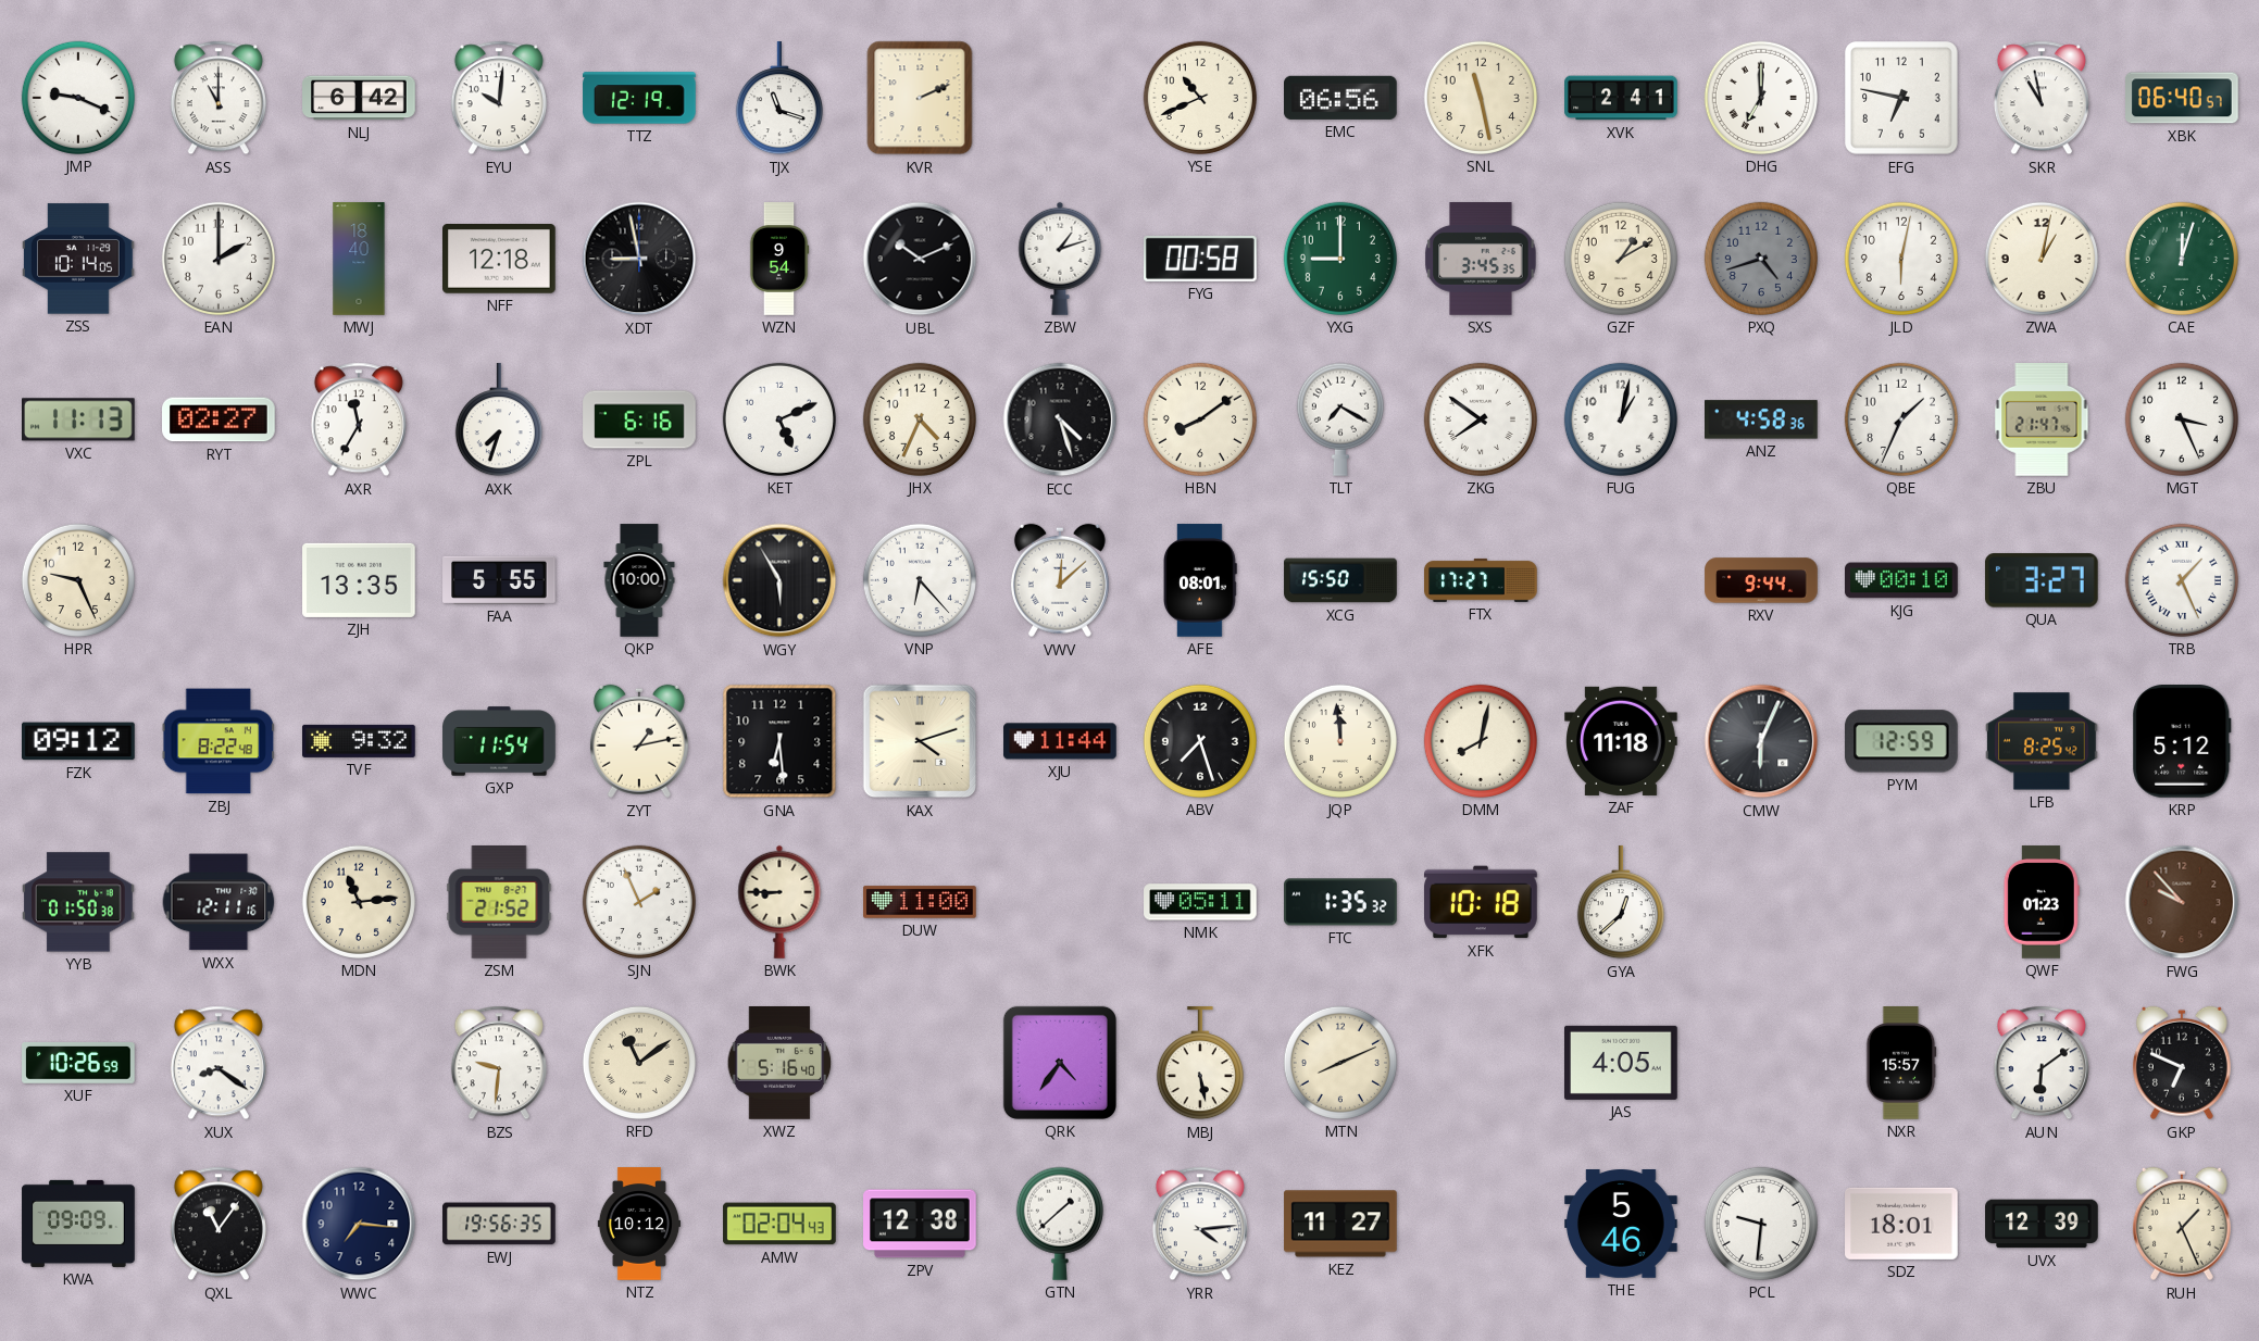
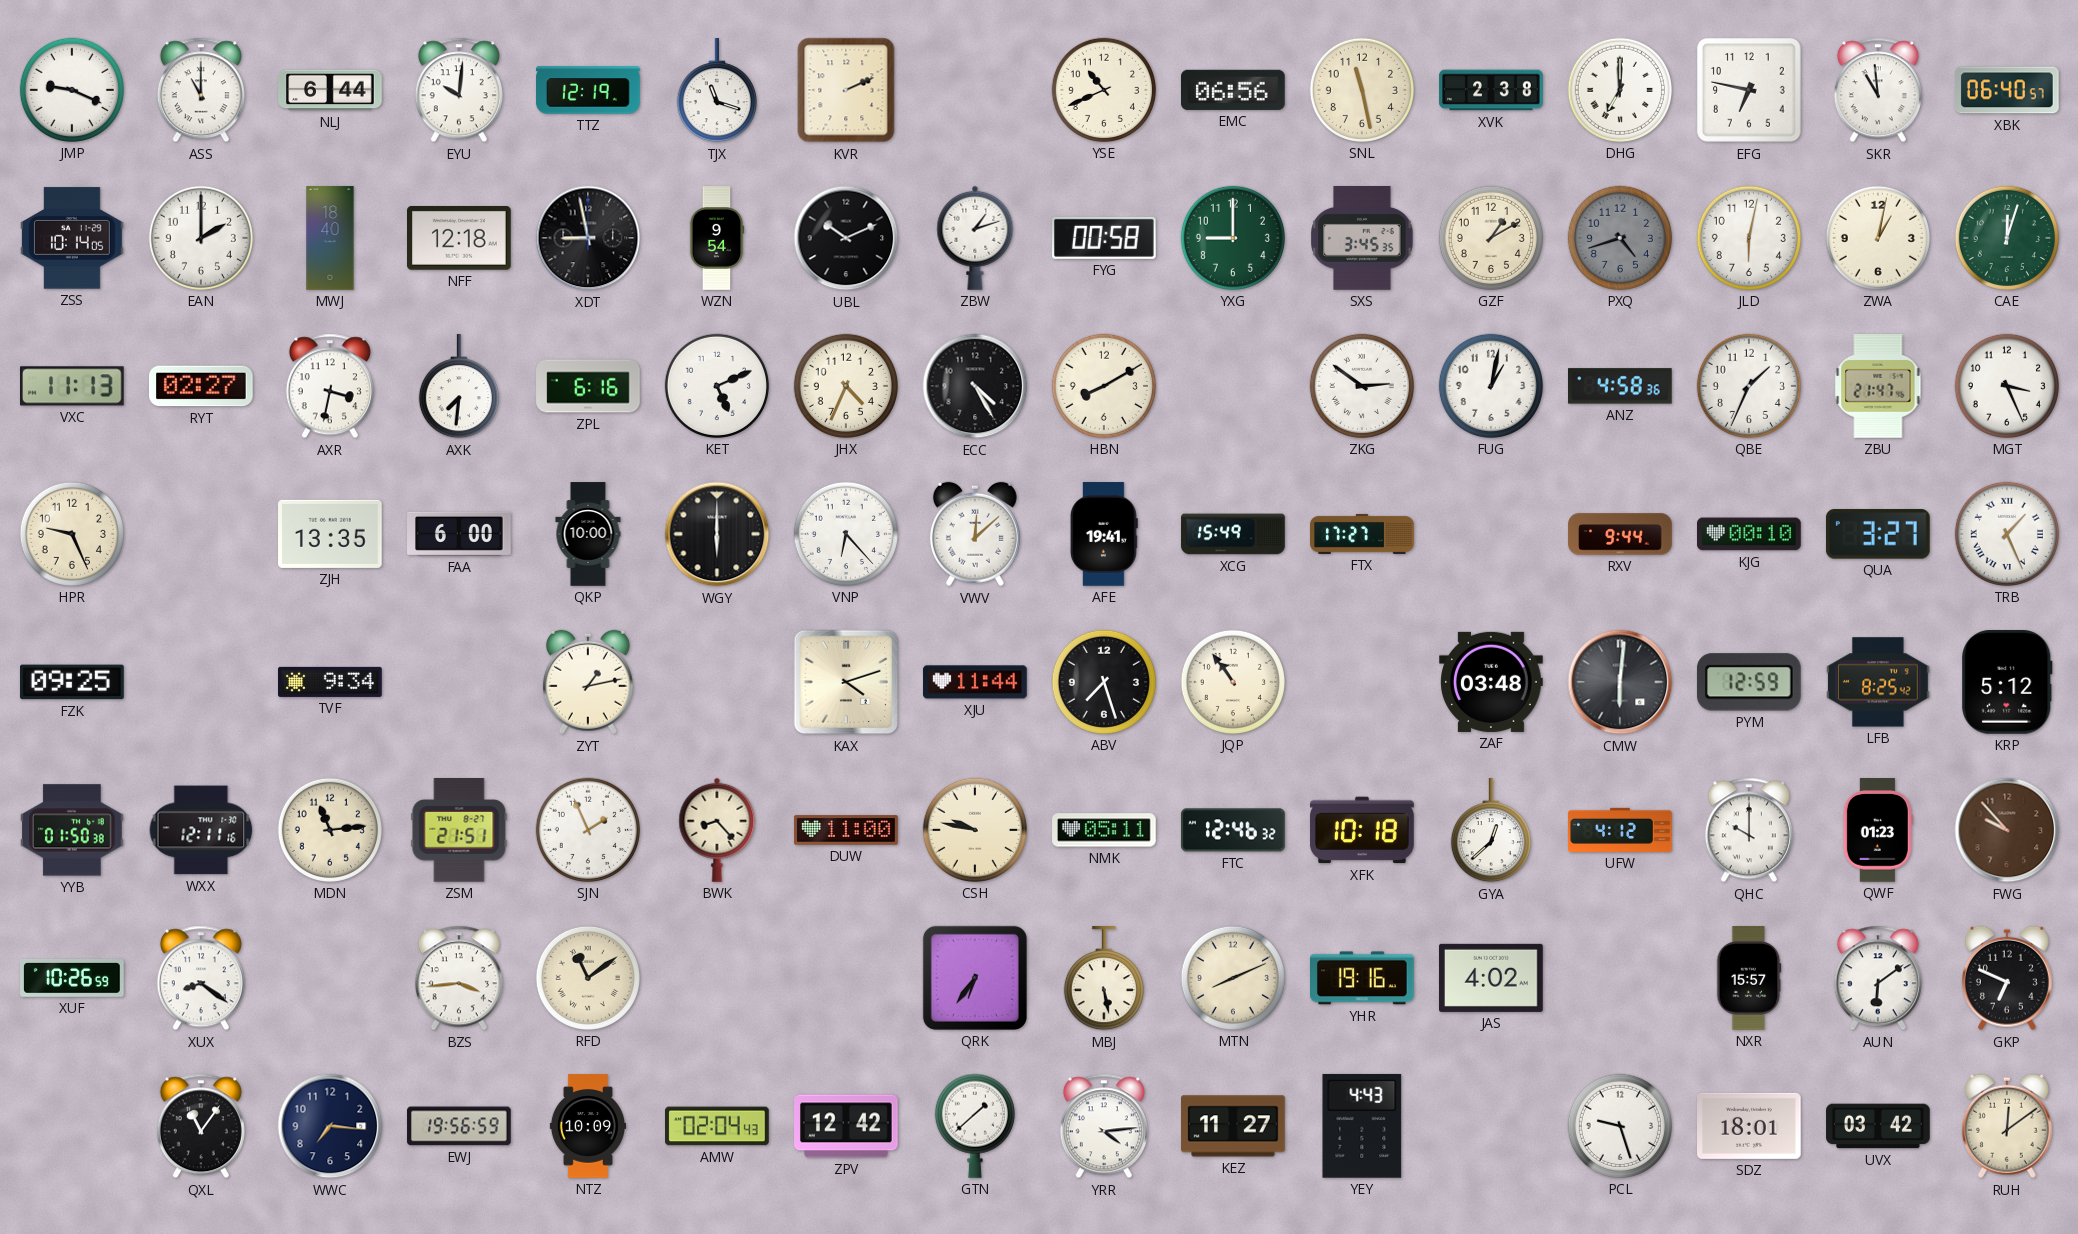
NLJ: 6:42 -> 6:44 (330, 90)
XVK: 2:41 -> 2:38 (1491, 90)
SKR: 10:58 -> 10:59 (1878, 90)
AXR: 11:35 -> 3:32 (330, 386)
AXK: 7:33 -> 7:31 (459, 387)
ECC: 4:27 -> 4:25 (975, 386)
HBN: 8:09 -> 8:10 (1104, 386)
TLT: 7:20 -> none (1340, 419)
ZKG: 7:51 -> 2:51 (1362, 386)
FAA: 5:55 -> 6:00 (459, 534)
WGY: 5:55 -> 6:00 (717, 534)
AFE: 08:01 -> 19:41 (1104, 534)
XCG: 15:50 -> 15:49 (1233, 534)
FZK: 09:12 -> 09:25 (73, 682)
ZBJ: 8:22 -> none (219, 741)
TVF: 9:32 -> 9:34 (330, 682)
GXP: 11:54 -> none (499, 741)
GNA: 6:29 -> none (779, 741)
JQP: 11:59 -> 10:54 (1233, 682)
DMM: 8:02 -> none (1481, 741)
ZAF: 11:18 -> 03:48 (1491, 682)
CMW: 6:04 -> 6:01 (1620, 682)
ZSM: 21:52 -> 21:51 (459, 831)
BWK: 8:45 -> 8:23 (717, 830)
CSH: none -> 9:47 (975, 830)
FTC: 1:35 -> 12:46 (1233, 830)
UFW: none -> 4:12 (1620, 830)
QHC: none -> 10:00 (1749, 830)
BZS: 9:31 -> 3:44 (459, 978)
XWZ: 5:16 -> none (779, 1064)
QRK: 4:36 -> 6:36 (975, 978)
YHR: none -> 19:16 (1363, 978)
JAS: 4:05 -> 4:02 (1492, 978)
KWA: 09:09 -> none (78, 1224)
EWJ: 19:56:35 -> 19:56:59 (459, 1126)
NTZ: 10:12 -> 10:09 (587, 1126)
ZPV: 12:38 -> 12:42 (846, 1126)
YEY: none -> 4:43 (1362, 1126)
THE: 5:46 -> none (1622, 1225)
PCL: 9:31 -> 9:27 (1620, 1126)
UVX: 12:39 -> 03:42 (1878, 1126)
RUH: 1:26 -> 12:09 (2007, 1126)
